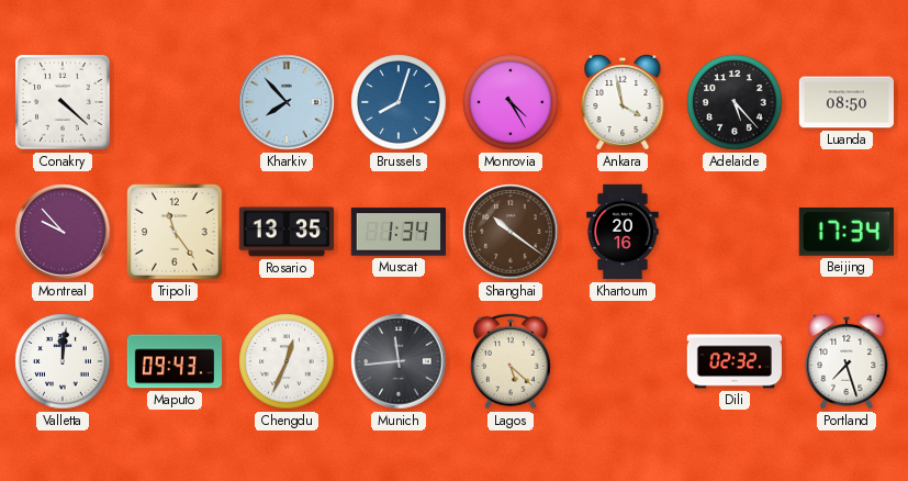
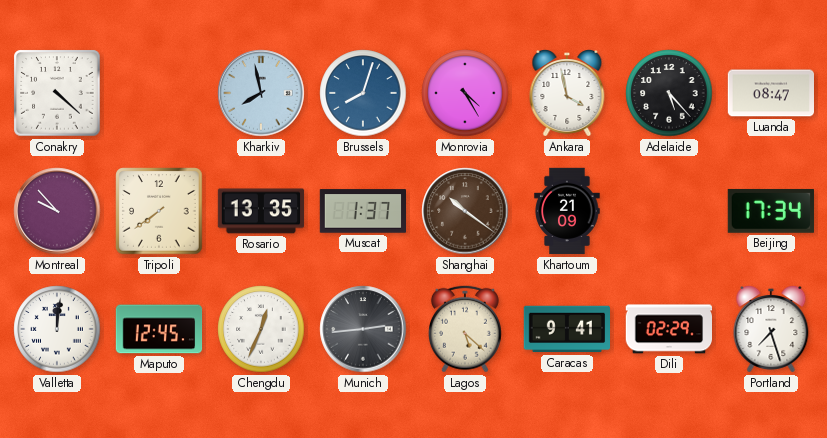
Kharkiv: 7:53 -> 7:58 (261, 93)
Luanda: 08:50 -> 08:47 (771, 93)
Tripoli: 11:24 -> 7:39 (159, 211)
Muscat: 1:34 -> 1:37 (362, 211)
Khartoum: 20:16 -> 21:09 (567, 211)
Maputo: 09:43 -> 12:45 (159, 329)
Munich: 11:44 -> 2:44 (363, 329)
Caracas: none -> 9:41 (566, 329)
Dili: 02:32 -> 02:29 (668, 329)
